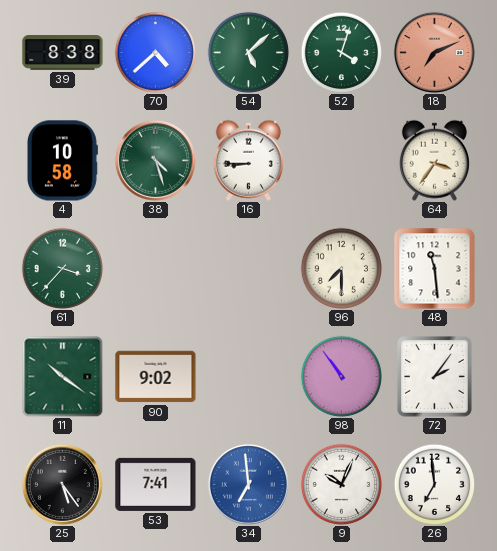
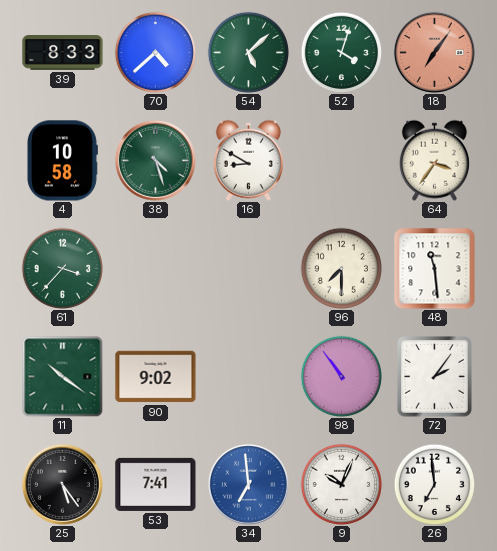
39: 8:38 -> 8:33 (63, 53)
18: 7:11 -> 7:06 (434, 52)
16: 8:45 -> 8:50 (248, 160)
